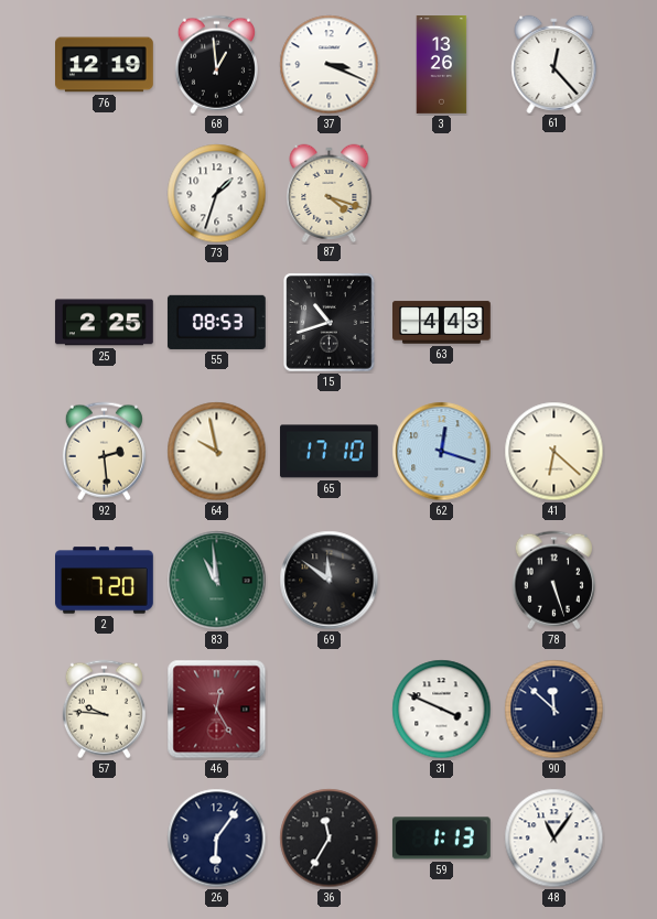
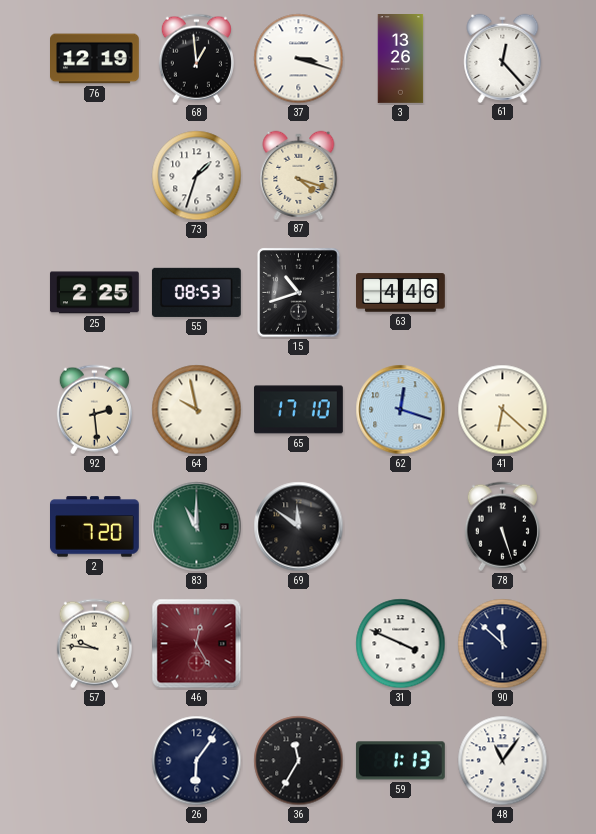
37: 3:19 -> 3:18 (299, 59)
63: 4:43 -> 4:46 (401, 293)
83: 10:59 -> 11:00 (197, 527)
